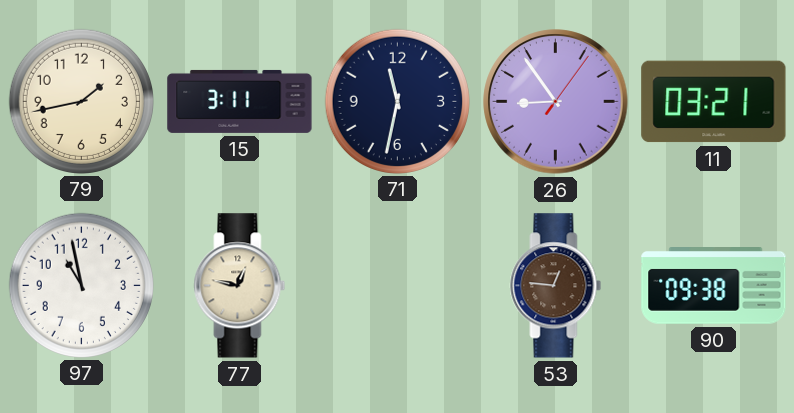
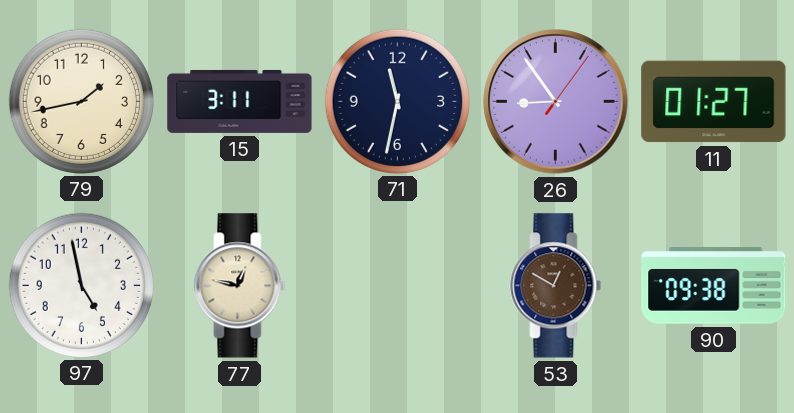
11: 03:21 -> 01:27 (714, 102)
97: 10:58 -> 4:58 (81, 285)
53: 12:46 -> 12:50 (556, 286)
